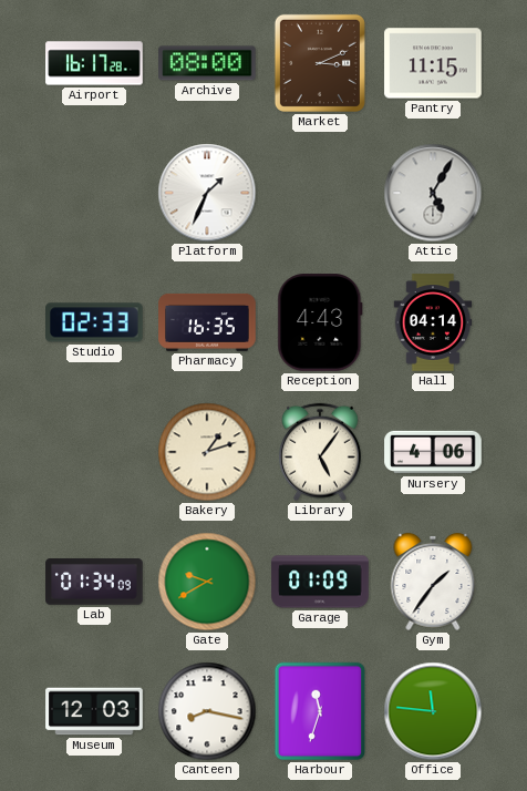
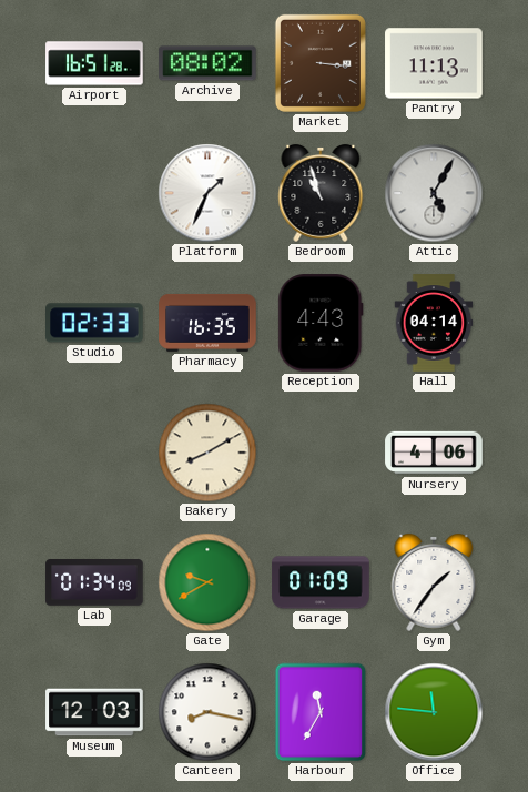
Airport: 16:17 -> 16:51 (94, 63)
Archive: 08:00 -> 08:02 (207, 63)
Market: 3:11 -> 3:16 (321, 63)
Pantry: 11:15 -> 11:13 (434, 63)
Bedroom: none -> 10:57 (321, 193)
Bakery: 1:12 -> 8:10 (207, 453)
Library: 5:06 -> none (321, 452)
Harbour: 11:33 -> 11:35 (321, 712)
